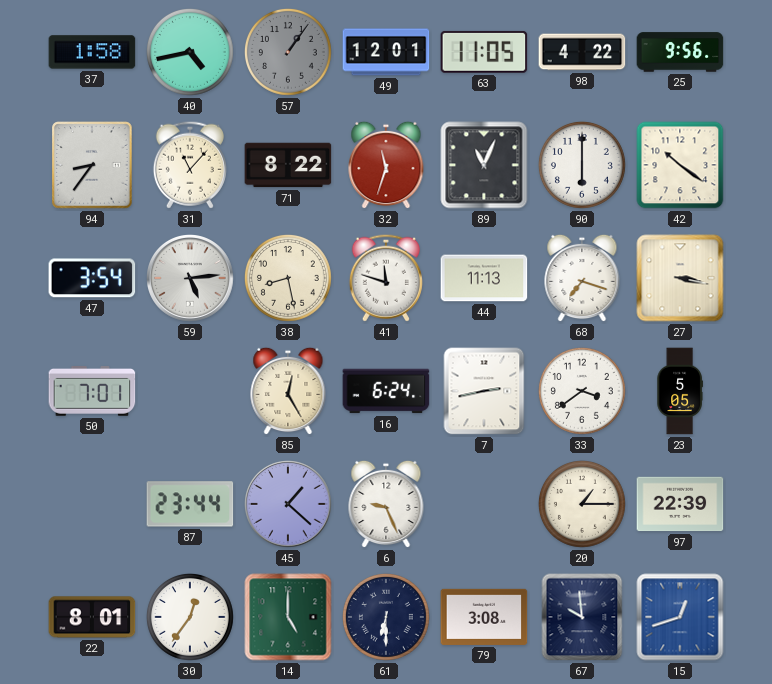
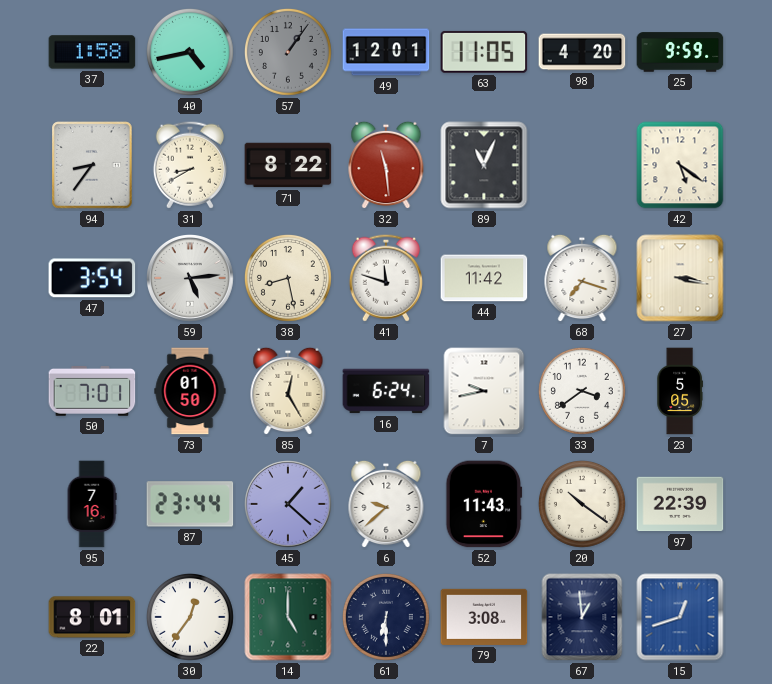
98: 4:22 -> 4:20 (582, 52)
25: 9:56 -> 9:59 (680, 52)
31: 11:07 -> 8:40 (190, 165)
32: 11:33 -> 11:29 (386, 165)
90: 6:00 -> none (582, 165)
42: 10:21 -> 5:21 (680, 165)
44: 11:13 -> 11:42 (484, 278)
73: none -> 01:50 (190, 391)
7: 2:43 -> 9:43 (484, 391)
95: none -> 7:16 (92, 504)
6: 9:26 -> 9:38 (386, 504)
52: none -> 11:43 (484, 504)
20: 1:15 -> 10:21 (582, 504)
67: 9:59 -> 12:59 (582, 617)
